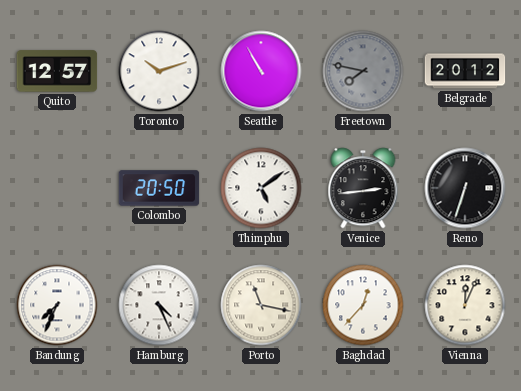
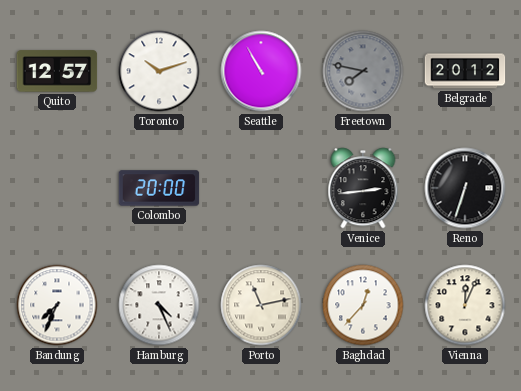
Colombo: 20:50 -> 20:00 (159, 188)
Thimphu: 5:09 -> none (261, 188)
Porto: 11:17 -> 11:13 (261, 305)
